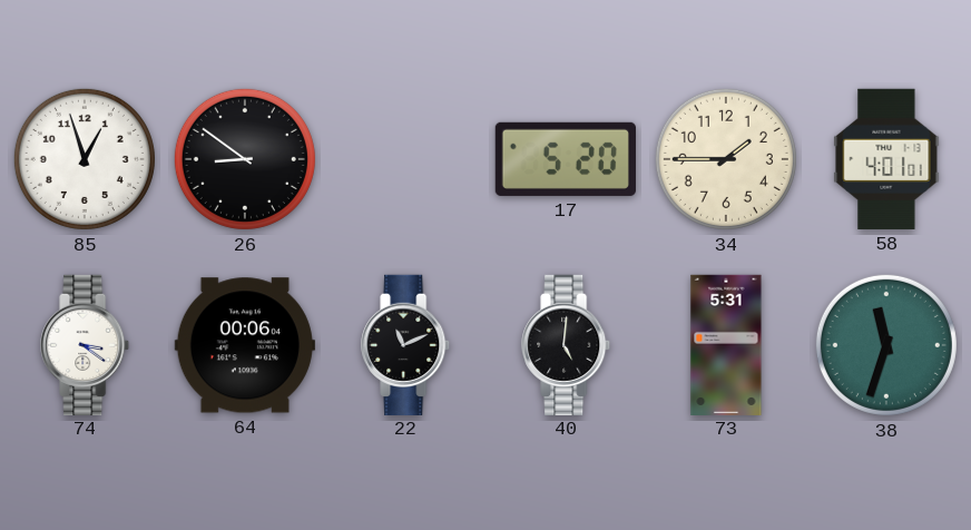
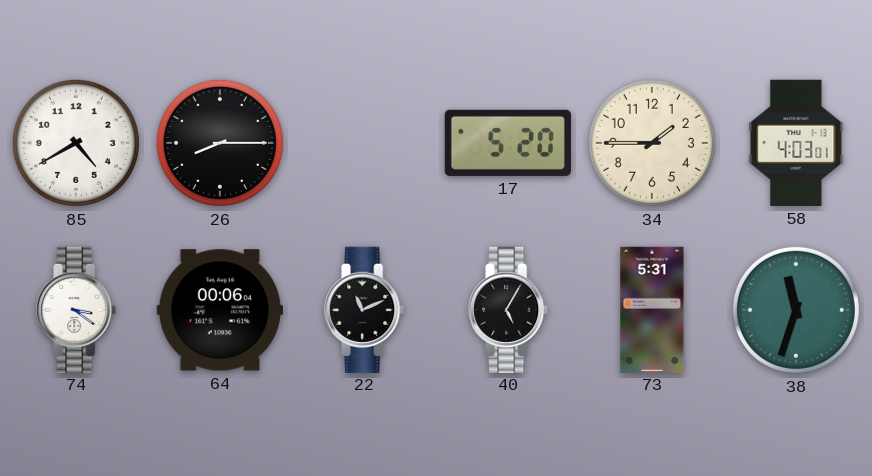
85: 12:57 -> 4:40 (76, 143)
26: 8:51 -> 8:15 (220, 143)
58: 4:01 -> 4:03 (796, 143)
40: 5:01 -> 5:05 (509, 309)
